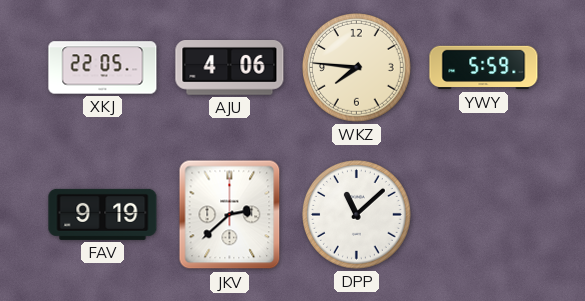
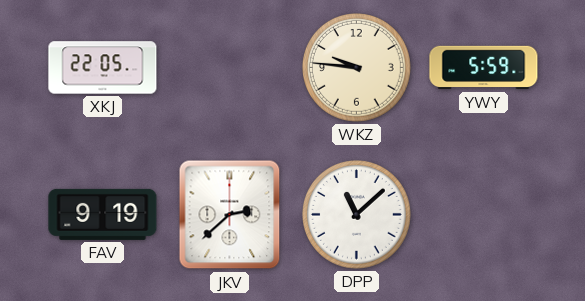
AJU: 4:06 -> none (230, 68)
WKZ: 7:46 -> 9:46 (357, 68)
